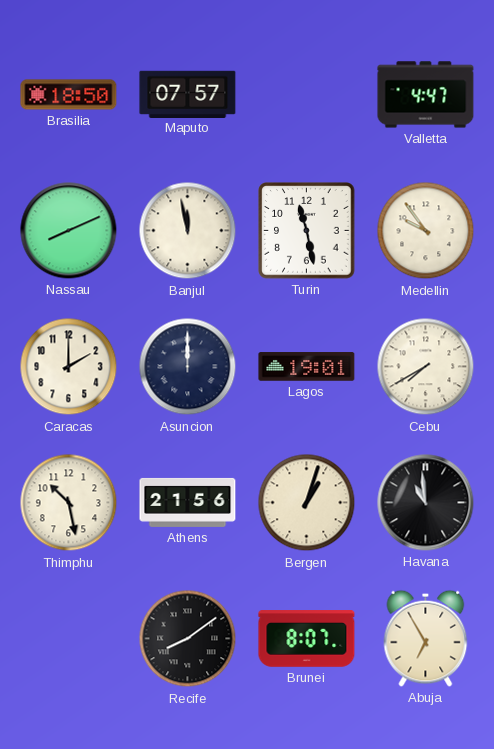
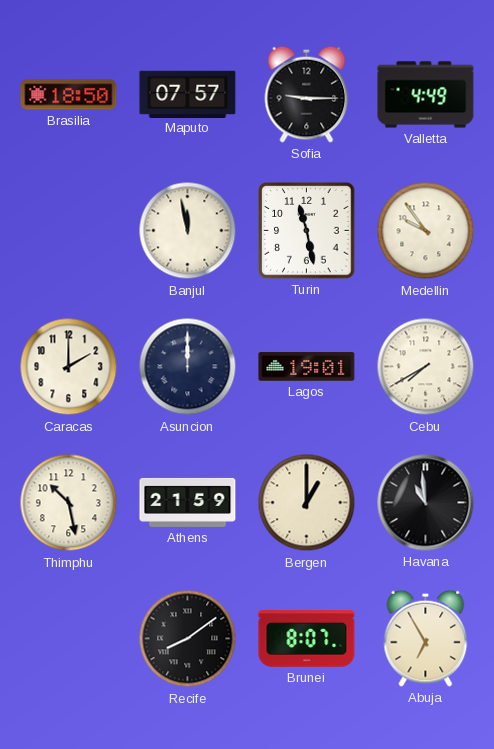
Sofia: none -> 9:15 (307, 94)
Valletta: 4:47 -> 4:49 (426, 95)
Nassau: 8:11 -> none (69, 231)
Athens: 21:56 -> 21:59 (188, 502)
Bergen: 1:03 -> 1:00 (307, 503)
